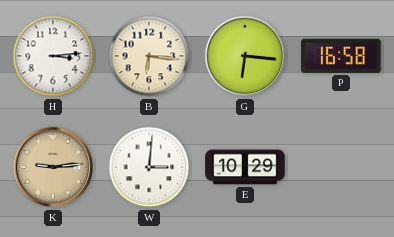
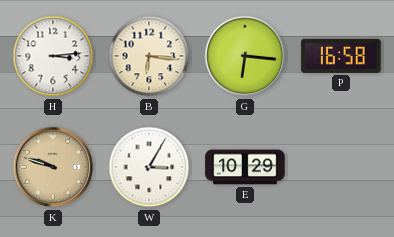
K: 9:14 -> 9:48 (53, 167)
W: 3:01 -> 3:05 (149, 167)
